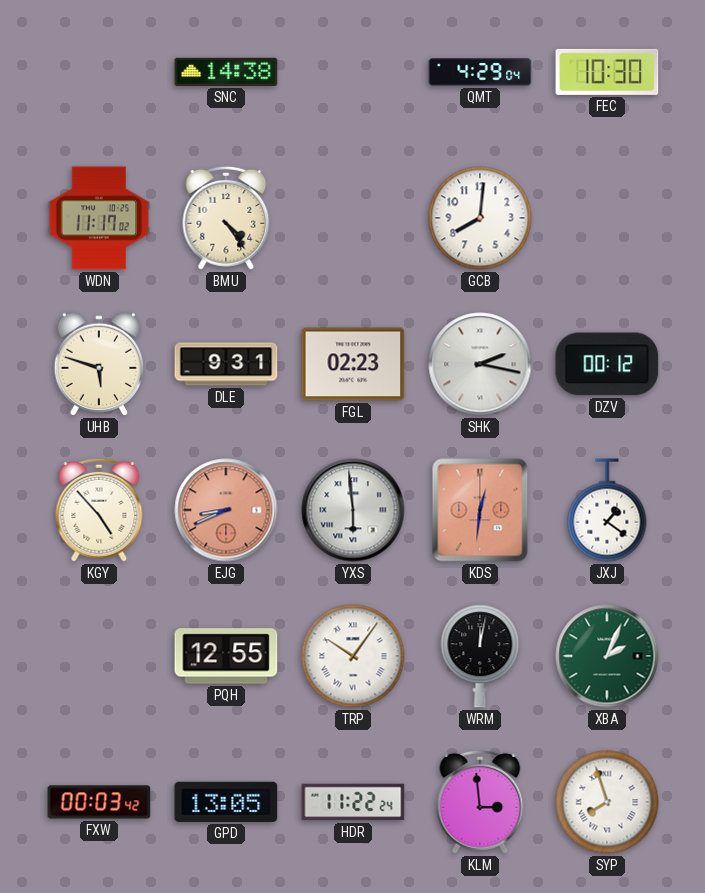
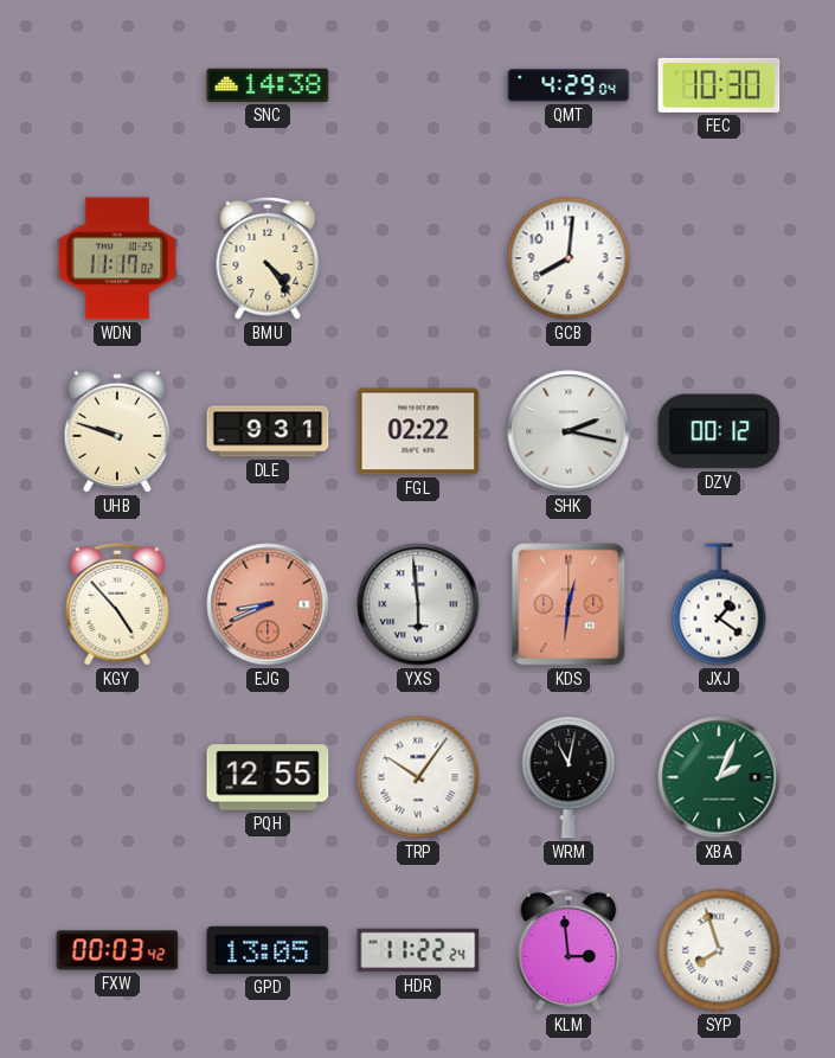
UHB: 5:48 -> 9:48 (116, 431)
FGL: 02:23 -> 02:22 (418, 431)
WRM: 12:02 -> 11:02 (569, 777)
